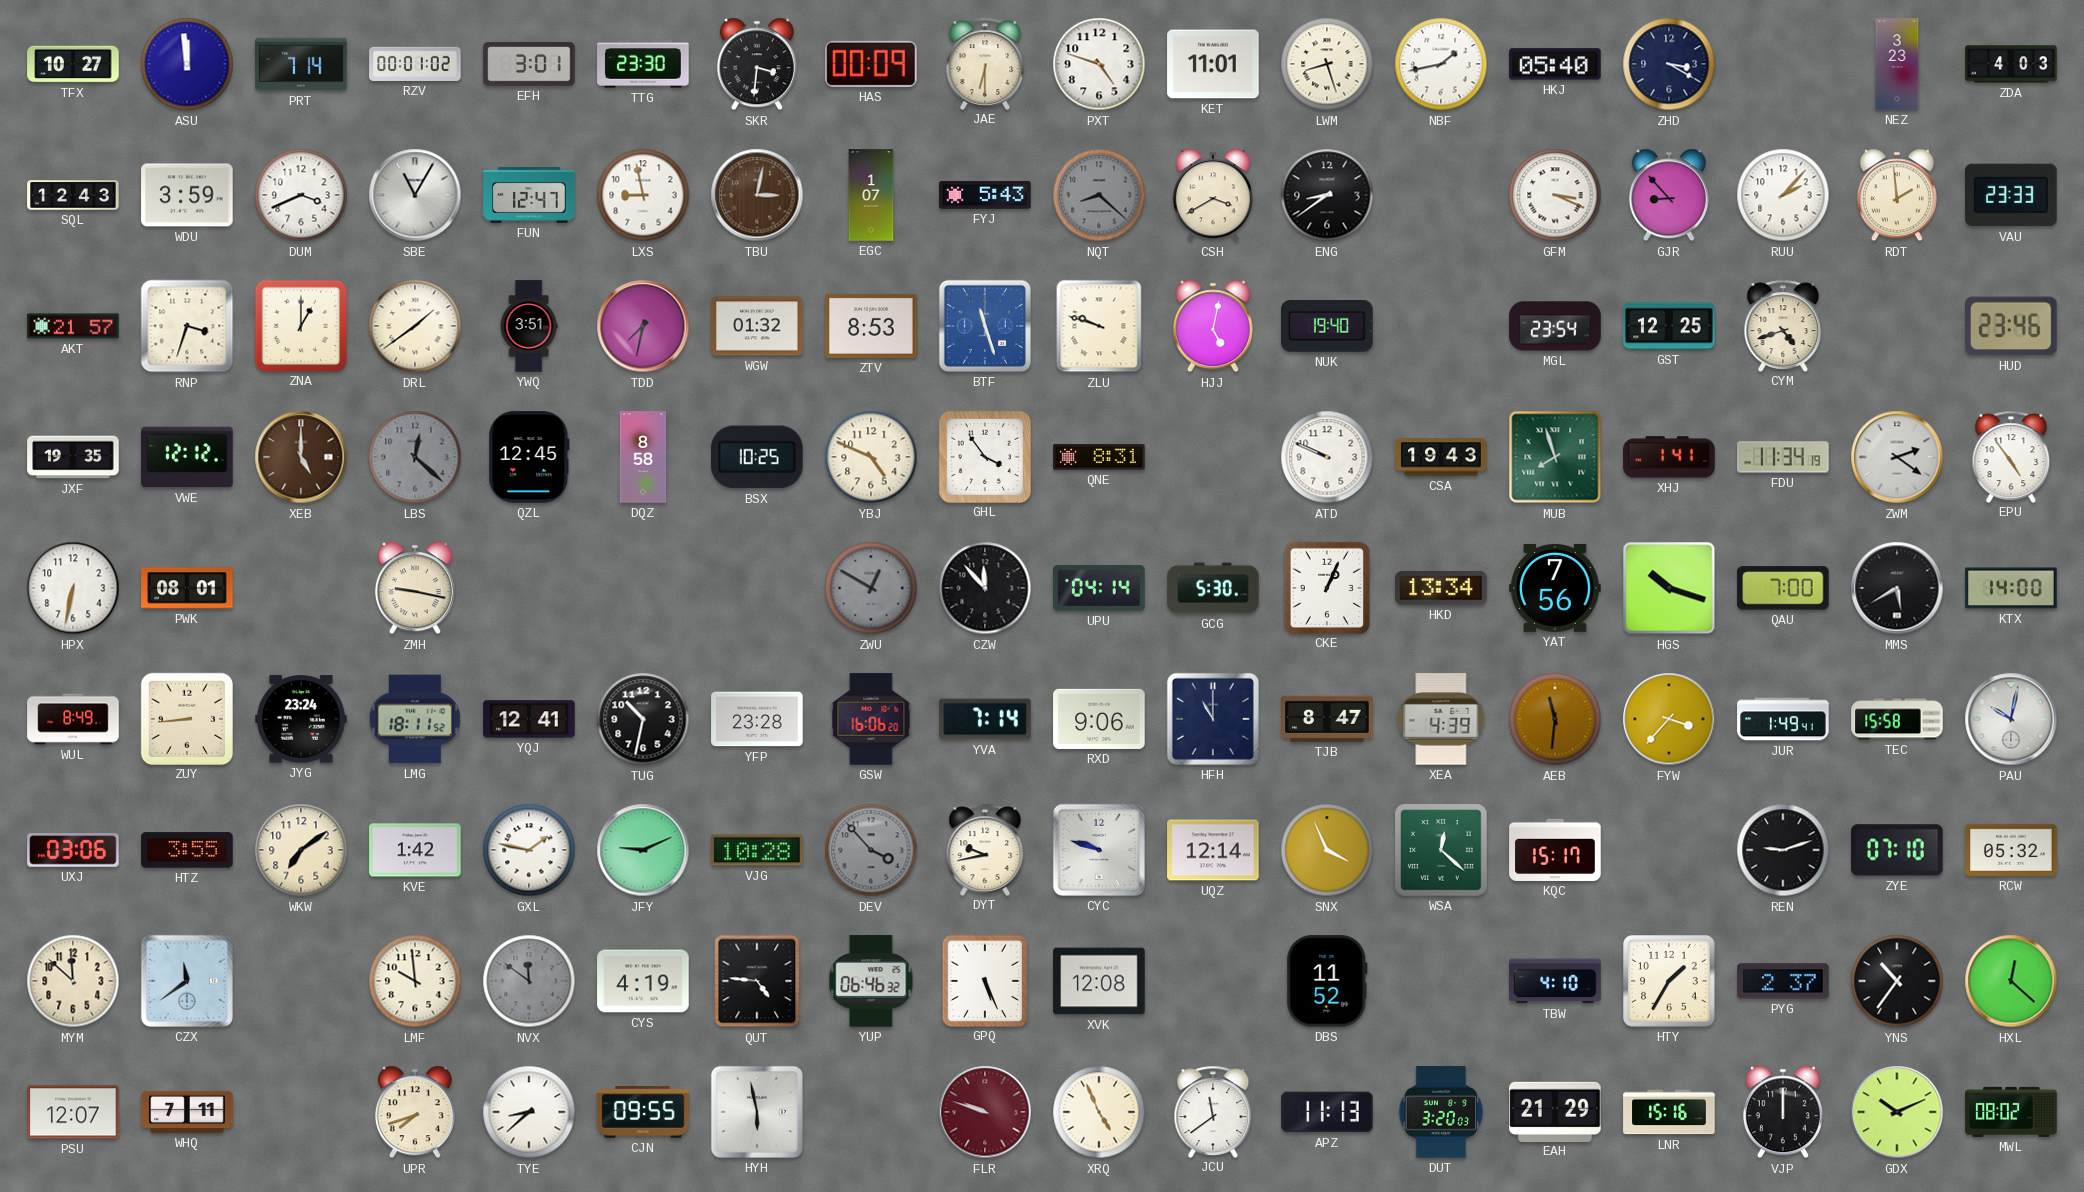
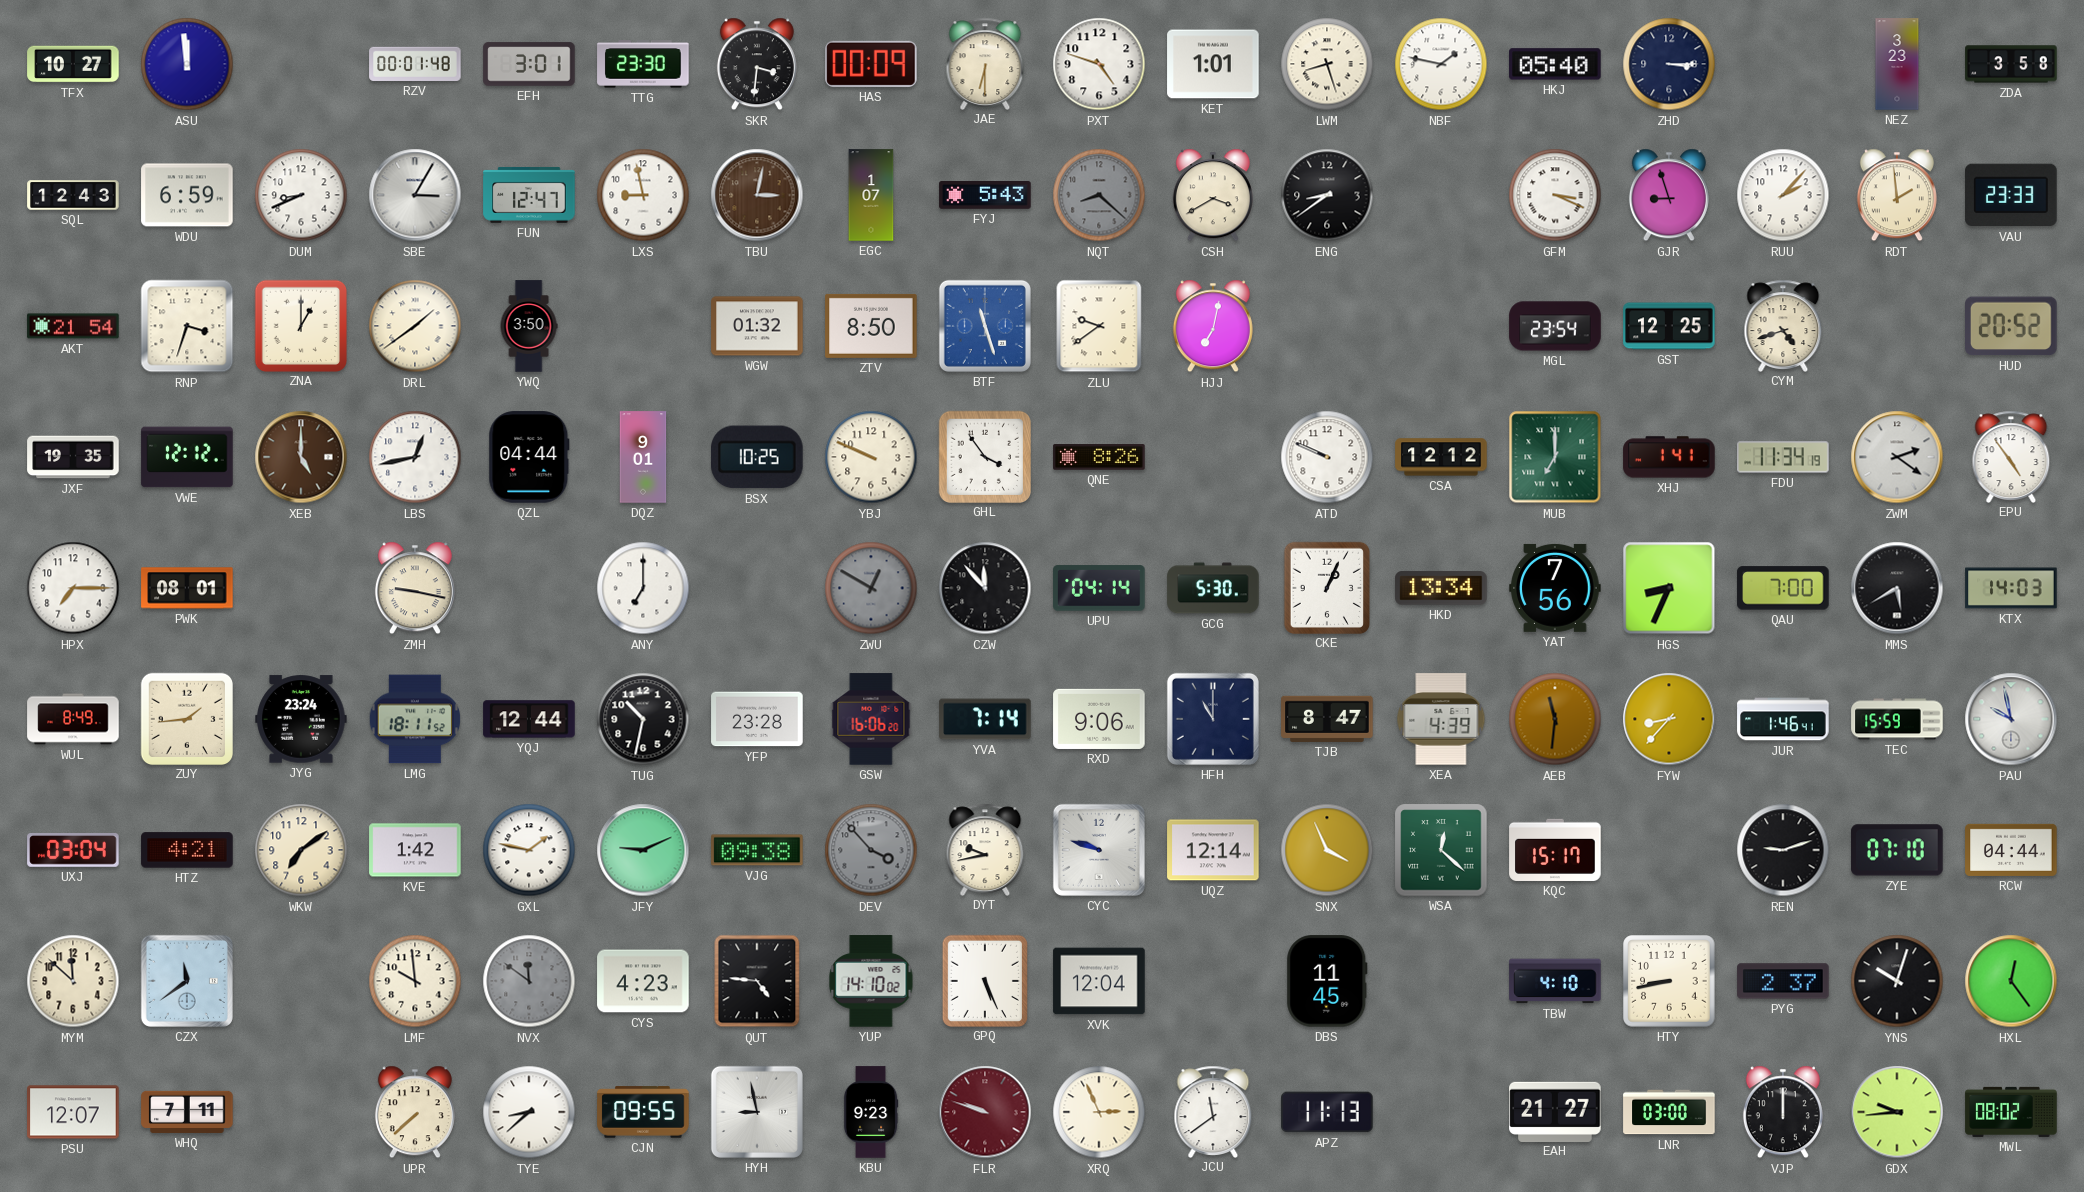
PRT: 7:14 -> none (301, 64)
RZV: 00:01:02 -> 00:01:48 (415, 64)
KET: 11:01 -> 1:01 (1213, 64)
NBF: 1:43 -> 1:47 (1441, 64)
ZHD: 3:20 -> 3:15 (1669, 64)
ZDA: 4:03 -> 3:58 (2011, 64)
WDU: 3:59 -> 6:59 (187, 195)
DUM: 3:41 -> 8:41 (301, 195)
SBE: 11:05 -> 3:05 (415, 195)
GJR: 8:53 -> 8:57 (1669, 195)
AKT: 21:57 -> 21:54 (73, 326)
YWQ: 3:51 -> 3:50 (529, 326)
TDD: 7:32 -> none (643, 326)
ZTV: 8:53 -> 8:50 (871, 326)
ZLU: 9:48 -> 9:39 (1099, 326)
HJJ: 5:02 -> 7:02 (1213, 326)
NUK: 19:40 -> none (1327, 327)
HUD: 23:46 -> 20:52 (2012, 326)
LBS: 12:22 -> 12:43 (415, 457)
LBS dial: grey -> white (415, 457)
QZL: 12:45 -> 04:44 (529, 457)
DQZ: 8:58 -> 9:01 (643, 457)
YBJ: 4:49 -> 9:49 (871, 457)
QNE: 8:31 -> 8:26 (1099, 457)
CSA: 19:43 -> 12:12 (1441, 457)
MUB: 7:57 -> 7:00 (1555, 457)
HPX: 6:32 -> 7:15 (73, 588)
ANY: none -> 7:00 (643, 588)
HGS: 10:18 -> 8:34 (1669, 588)
KTX: 14:00 -> 14:03 (2011, 588)
ZUY: 8:44 -> 1:44 (186, 718)
YQJ: 12:41 -> 12:44 (529, 719)
FYW: 3:37 -> 8:37 (1669, 719)
JUR: 1:49 -> 1:46 (1783, 719)
TEC: 15:58 -> 15:59 (1897, 719)
PAU: 10:02 -> 9:58 (2011, 719)
UXJ: 03:06 -> 03:04 (73, 851)
HTZ: 3:55 -> 4:21 (187, 850)
VJG: 10:28 -> 09:38 (757, 850)
RCW: 05:32 -> 04:44 (2011, 850)
CYS: 4:19 -> 4:23 (643, 981)
YUP: 06:46 -> 14:10 (871, 981)
XVK: 12:08 -> 12:04 (1099, 981)
DBS: 11:52 -> 11:45 (1327, 981)
HTY: 1:35 -> 8:43 (1669, 981)
YNS: 10:36 -> 10:03 (1897, 981)
HXL: 12:22 -> 12:24 (2011, 981)
UPR: 7:42 -> 7:38 (415, 1112)
HYH: 5:58 -> 8:58 (757, 1112)
KBU: none -> 9:23 (871, 1112)
XRQ: 4:56 -> 2:56 (1099, 1112)
DUT: 3:20 -> none (1441, 1112)
EAH: 21:29 -> 21:27 (1555, 1111)
LNR: 15:16 -> 03:00 (1669, 1112)
GDX: 10:11 -> 9:44 (1897, 1112)
